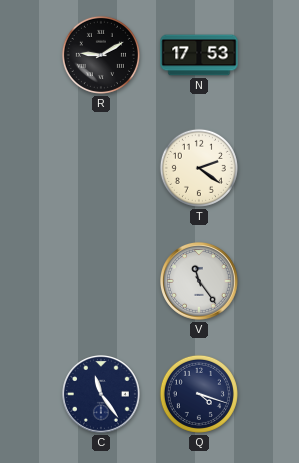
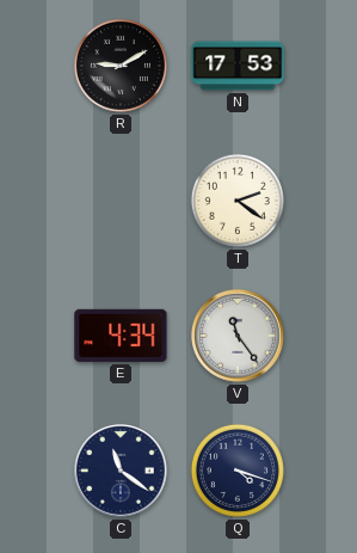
E: none -> 4:34 (121, 336)
C: 11:24 -> 11:21 (122, 472)
